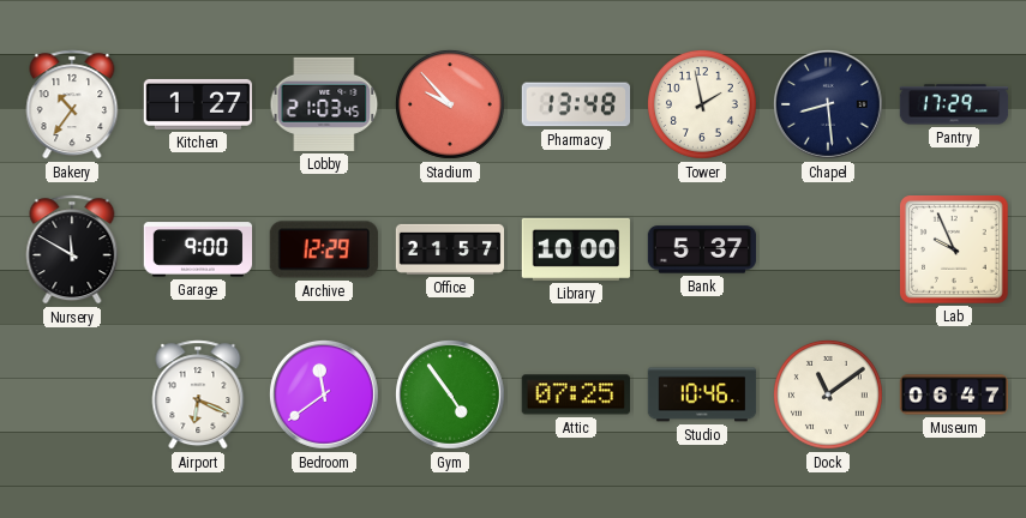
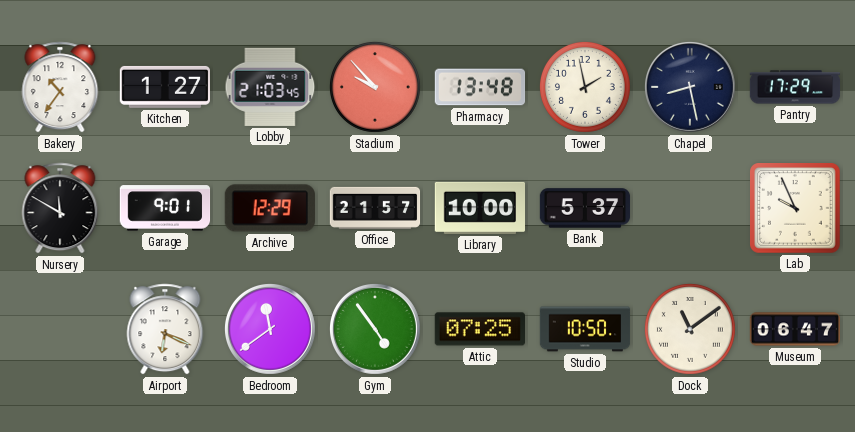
Chapel: 8:29 -> 8:28 (690, 87)
Garage: 9:00 -> 9:01 (165, 208)
Studio: 10:46 -> 10:50 (585, 329)
